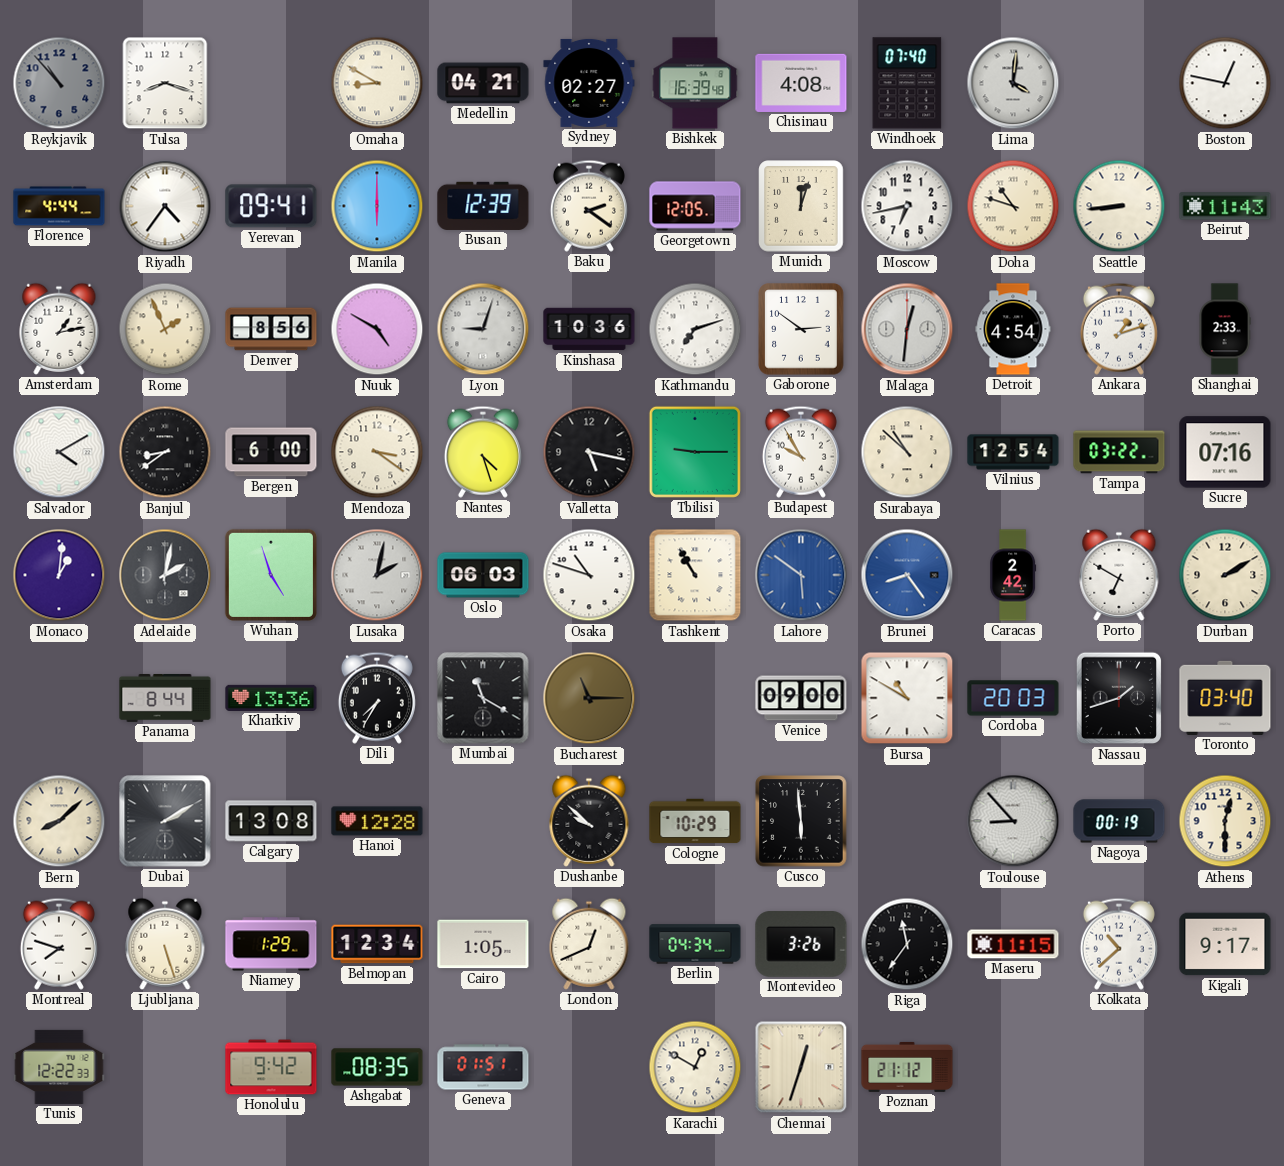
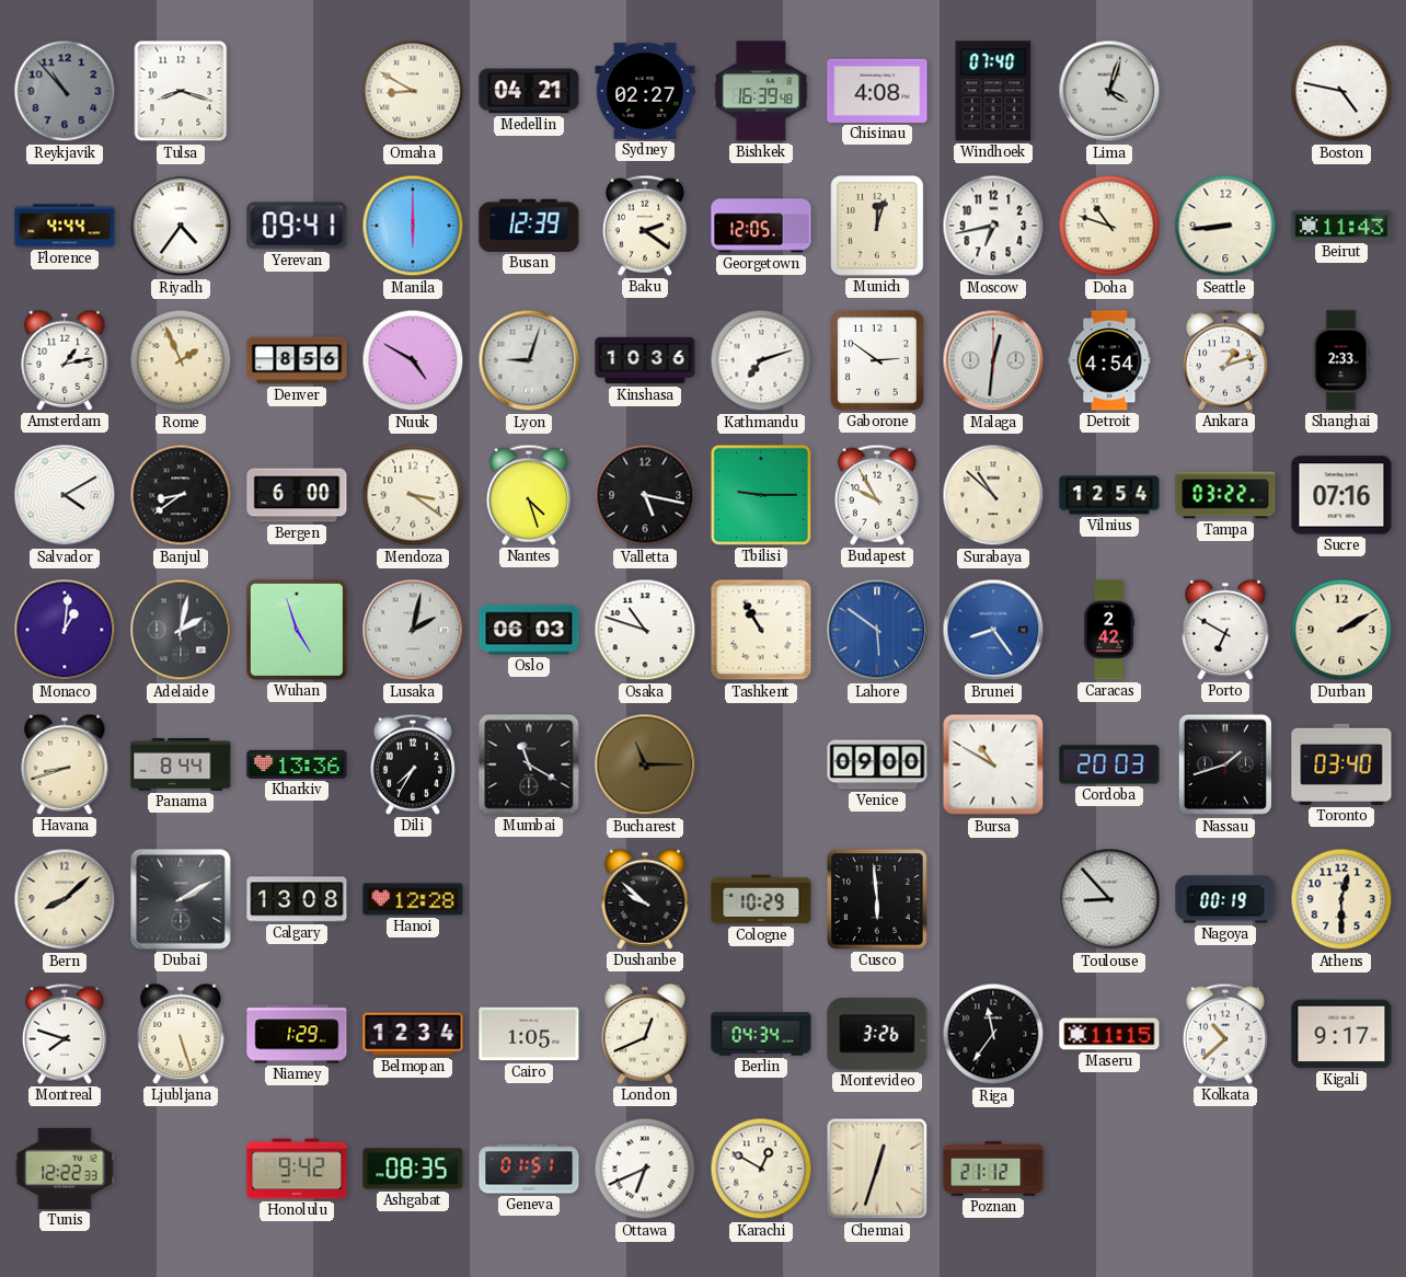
Lima: 4:01 -> 4:03 (1109, 91)
Boston: 12:47 -> 4:47 (1341, 91)
Havana: none -> 8:42 (65, 764)
Ottawa: none -> 6:41 (645, 1169)
